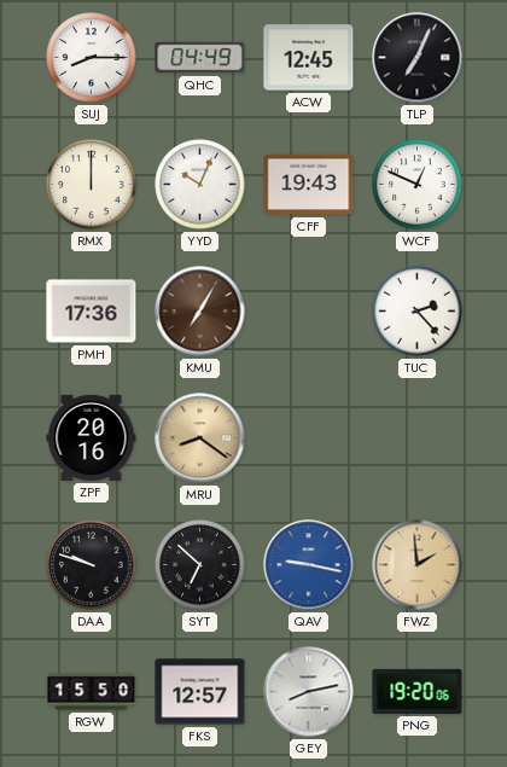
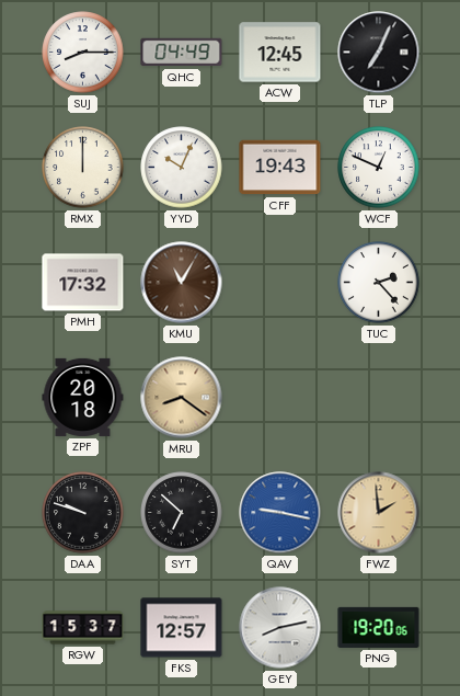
PMH: 17:36 -> 17:32 (83, 283)
KMU: 7:05 -> 11:05 (182, 283)
ZPF: 20:16 -> 20:18 (83, 397)
RGW: 15:50 -> 15:37 (83, 628)
